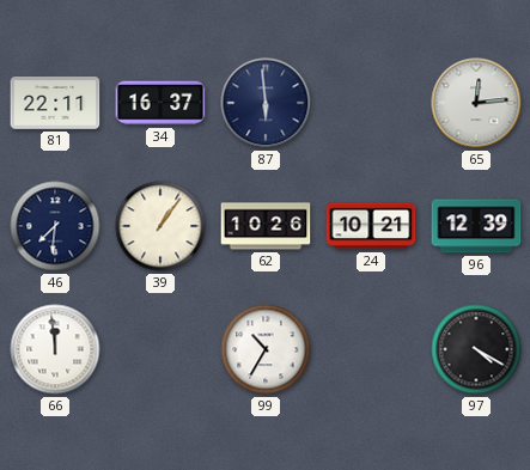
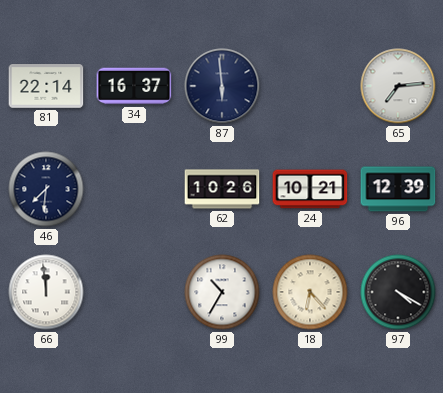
81: 22:11 -> 22:14 (46, 87)
65: 12:14 -> 7:14 (398, 86)
39: 1:06 -> none (160, 226)
18: none -> 6:23 (310, 292)
